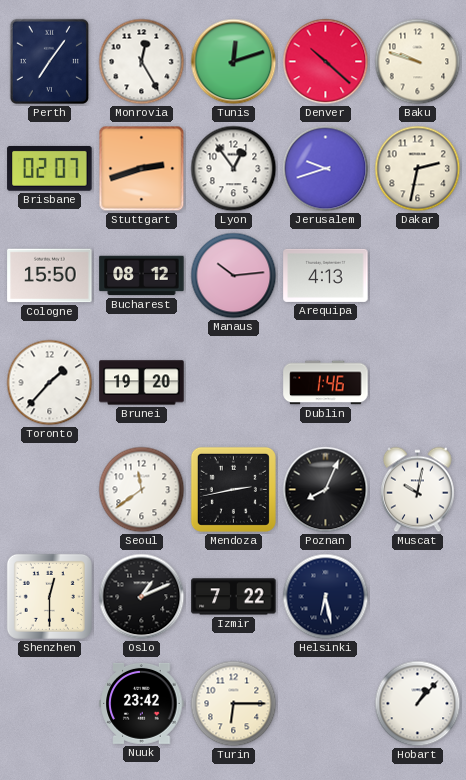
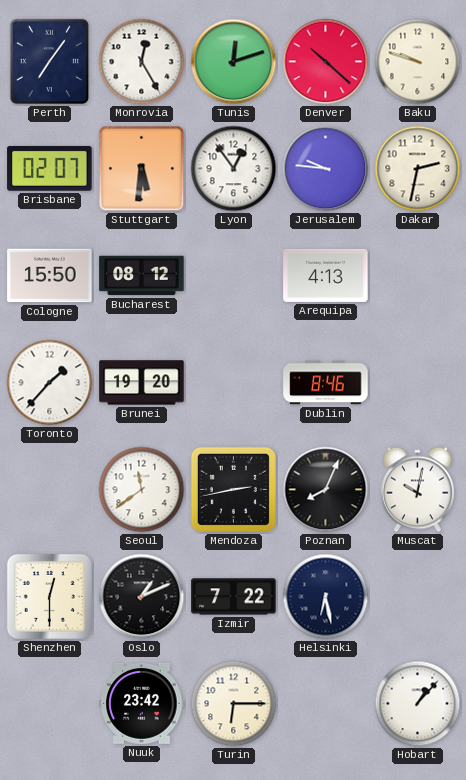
Stuttgart: 2:42 -> 5:31 (142, 169)
Jerusalem: 9:42 -> 9:46 (326, 169)
Manaus: 10:14 -> none (234, 276)
Dublin: 1:46 -> 8:46 (326, 383)
